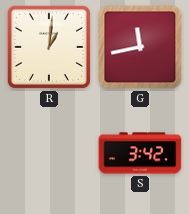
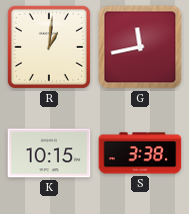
K: none -> 10:15 (49, 153)
S: 3:42 -> 3:38 (140, 153)
